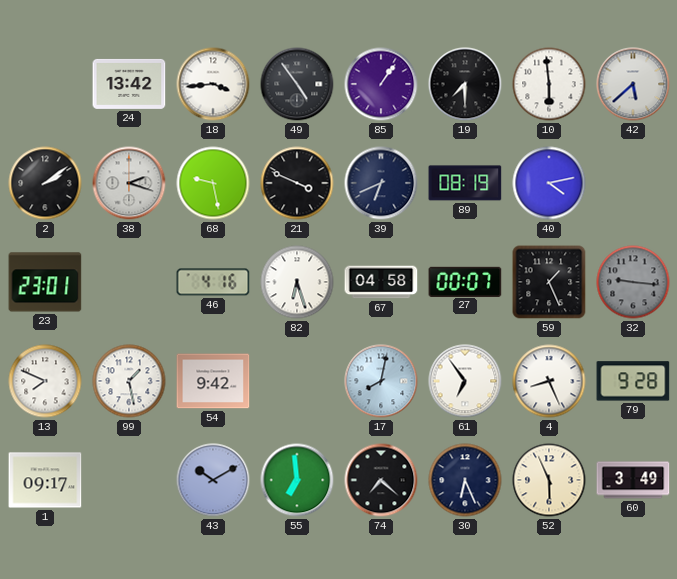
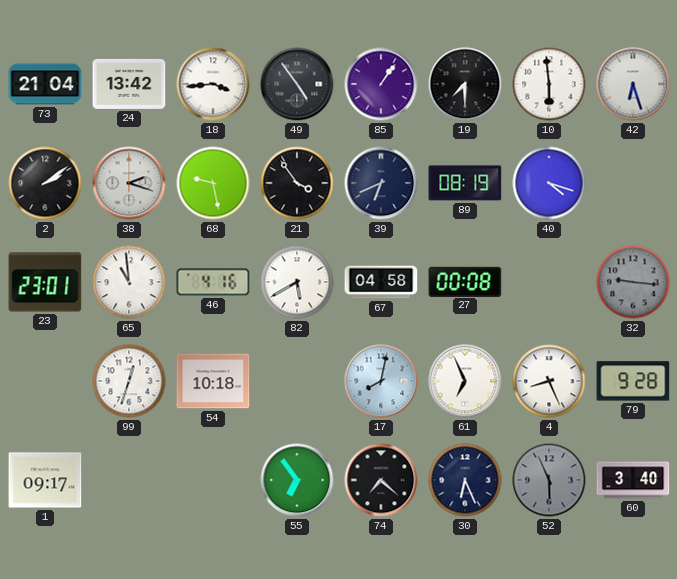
73: none -> 21:04 (45, 84)
42: 5:38 -> 6:27 (633, 84)
21: 3:49 -> 3:54 (297, 183)
40: 4:13 -> 4:18 (549, 183)
65: none -> 10:59 (129, 282)
82: 6:27 -> 5:40 (297, 282)
27: 00:07 -> 00:08 (465, 281)
59: 1:26 -> none (549, 282)
13: 7:49 -> none (45, 381)
99: 1:28 -> 12:33 (129, 381)
54: 9:42 -> 10:18 (213, 381)
61: 6:54 -> 6:56 (465, 381)
43: 10:10 -> none (213, 480)
55: 6:59 -> 6:54 (297, 480)
52 dial: cream -> grey (549, 480)
60: 3:49 -> 3:40 (633, 480)
